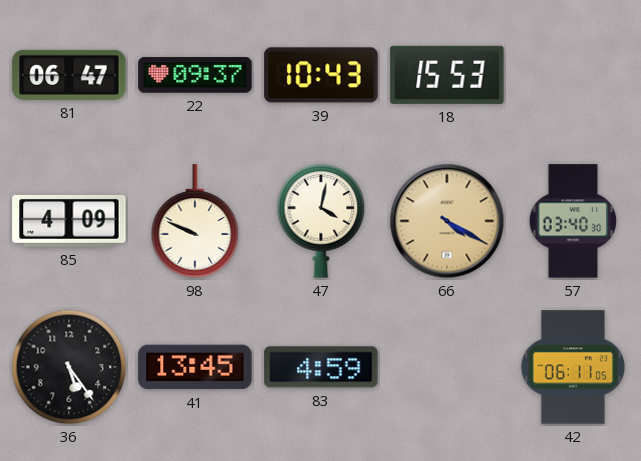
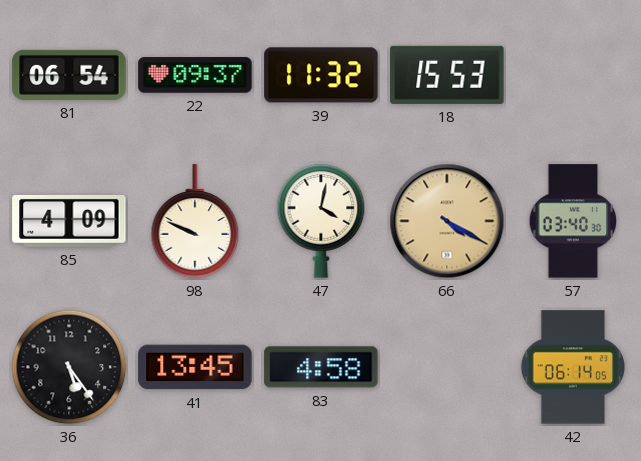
81: 06:47 -> 06:54 (69, 75)
39: 10:43 -> 11:32 (321, 75)
83: 4:59 -> 4:58 (321, 367)
42: 06:11 -> 06:14 (573, 367)
